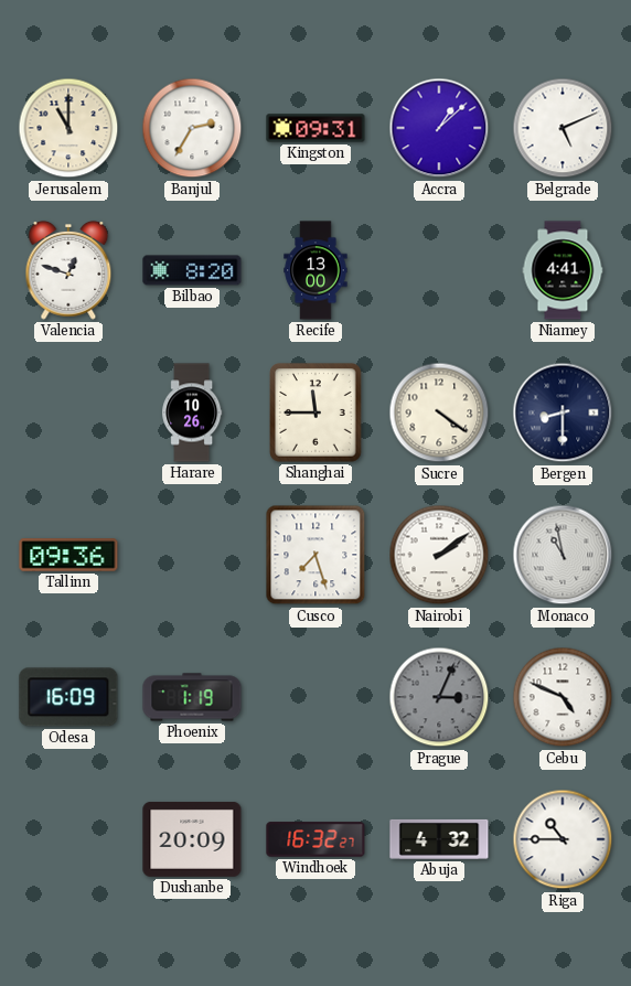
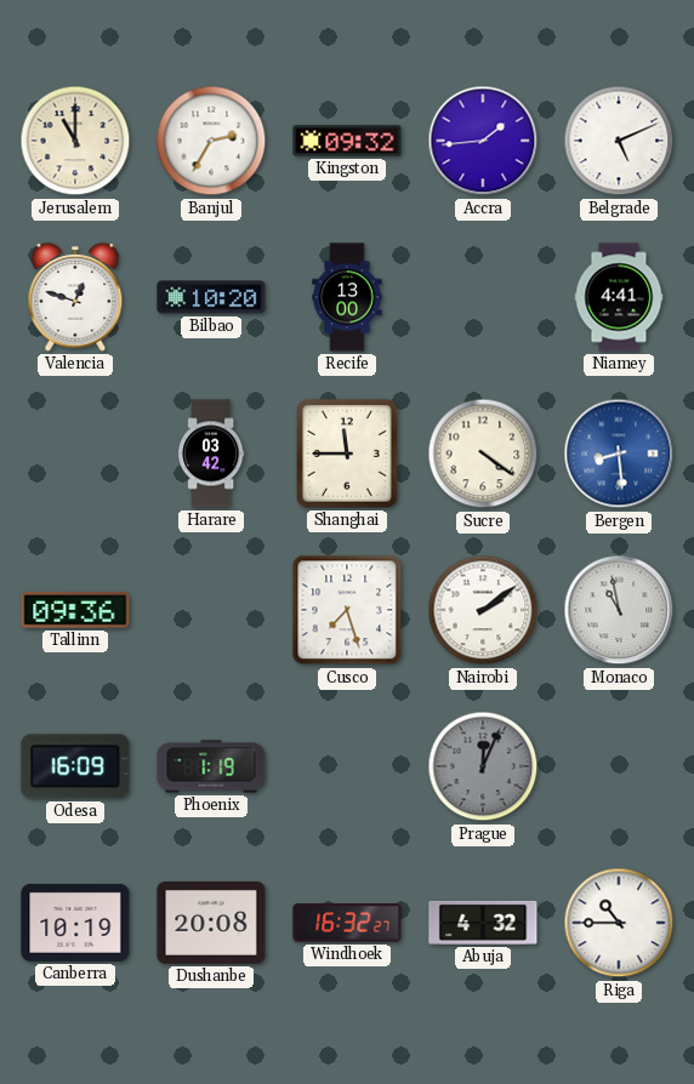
Kingston: 09:31 -> 09:32 (347, 141)
Accra: 1:08 -> 1:44 (483, 141)
Bilbao: 8:20 -> 10:20 (211, 297)
Harare: 10:26 -> 03:42 (211, 453)
Bergen: 8:30 -> 8:29 (619, 453)
Bergen dial: navy -> blue (619, 453)
Prague: 3:04 -> 12:04 (483, 766)
Cebu: 4:49 -> none (563, 697)
Canberra: none -> 10:19 (75, 923)
Dushanbe: 20:09 -> 20:08 (211, 923)
